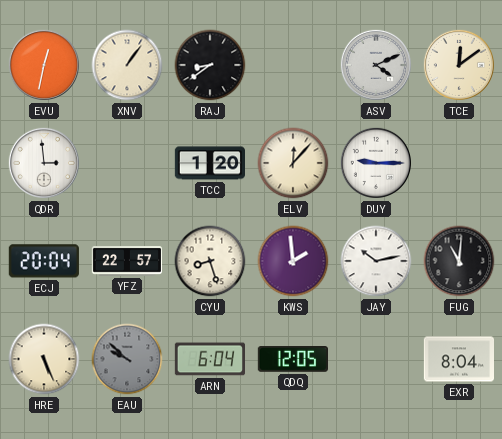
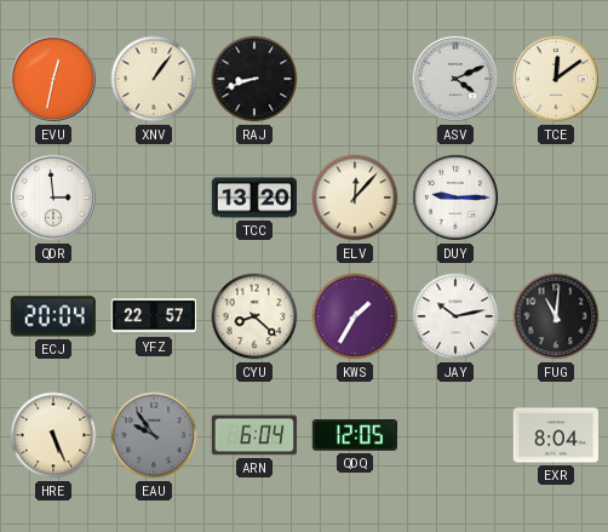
RAJ: 8:39 -> 8:42 (254, 79)
TCC: 1:20 -> 13:20 (254, 198)
CYU: 8:27 -> 8:22 (254, 316)
KWS: 1:59 -> 1:35 (355, 316)
EAU: 9:52 -> 9:54 (154, 435)
